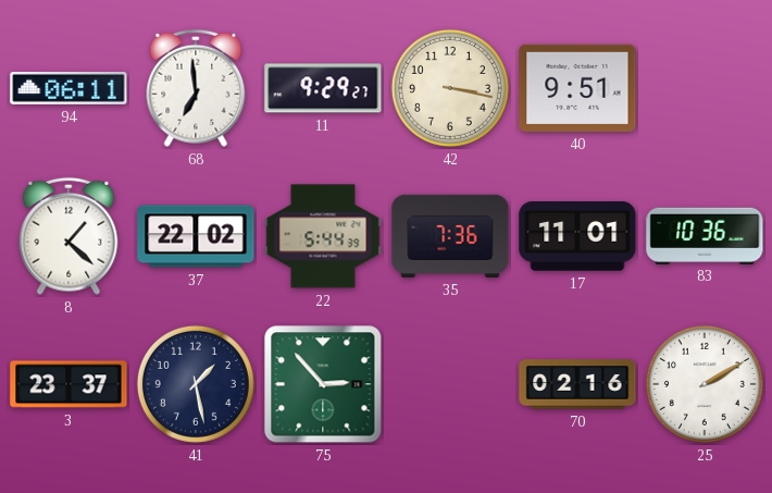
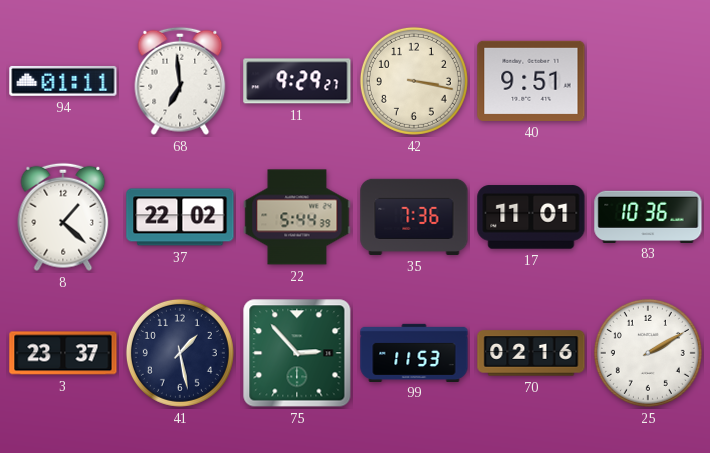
94: 06:11 -> 01:11 (63, 81)
99: none -> 11:53 (414, 352)
